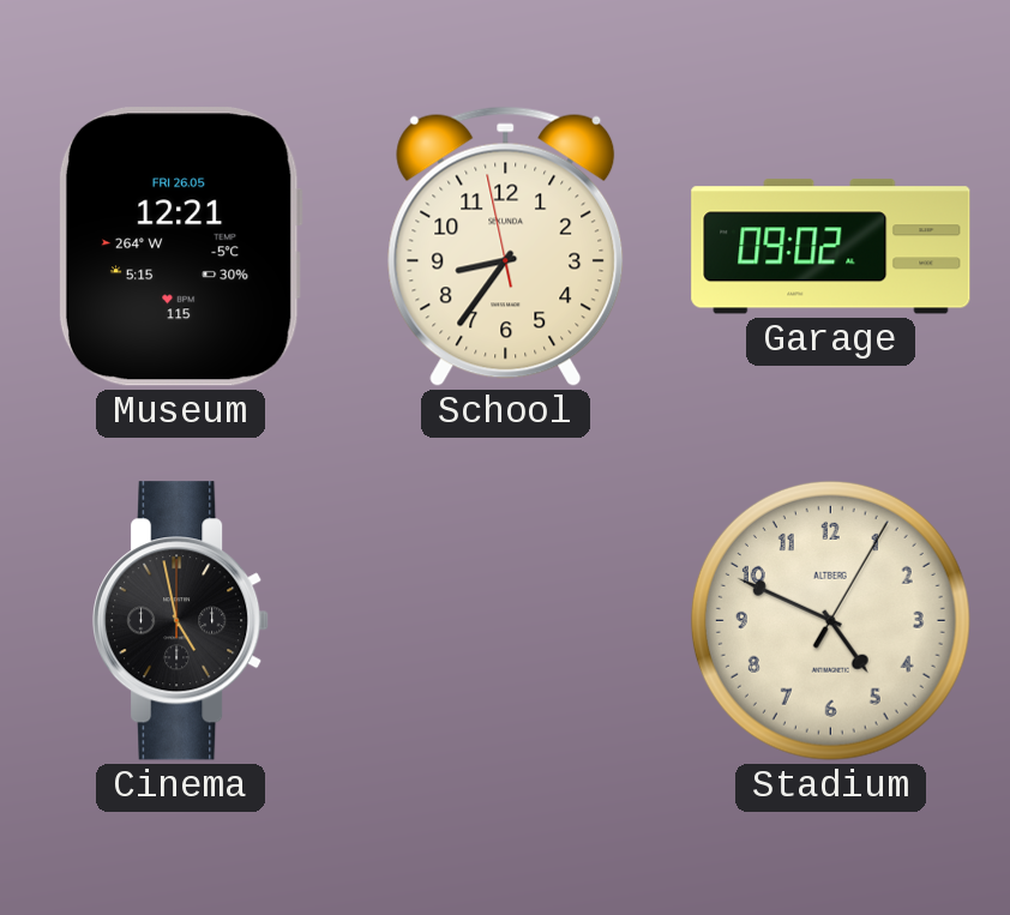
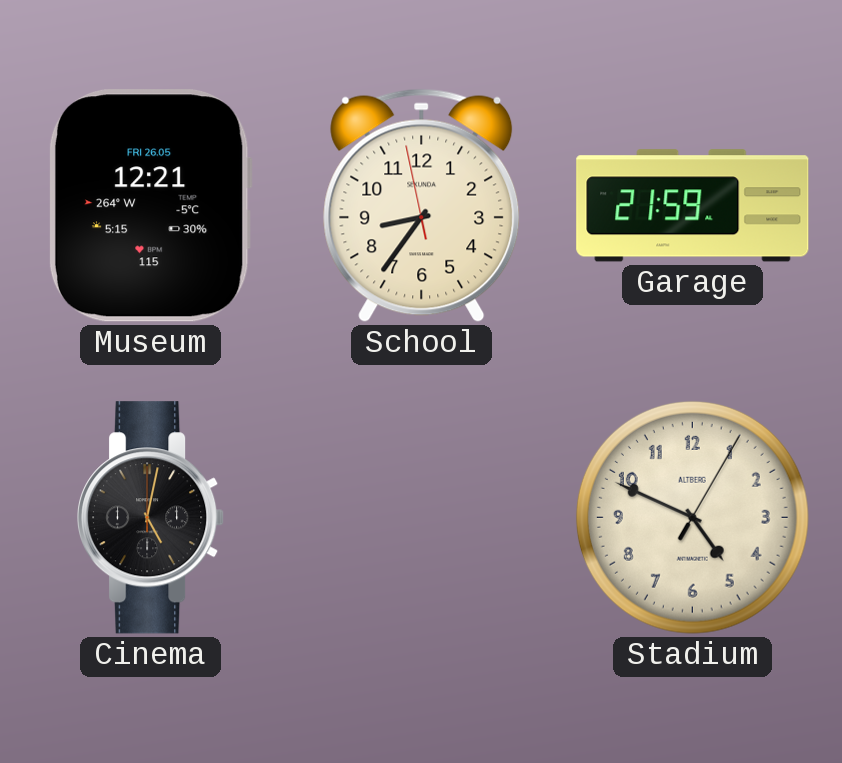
Garage: 09:02 -> 21:59 (693, 206)
Cinema: 4:58 -> 5:02 (151, 518)
